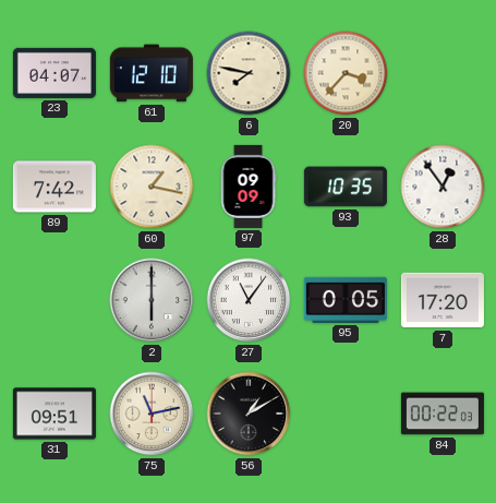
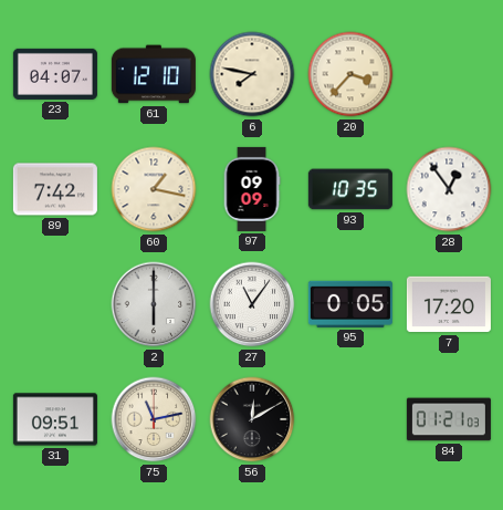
56: 1:10 -> 12:10 (252, 419)
84: 00:22 -> 01:21 (449, 419)
